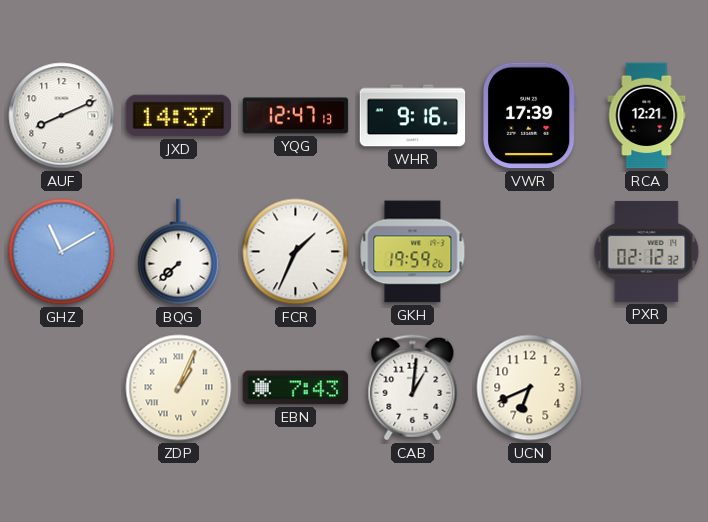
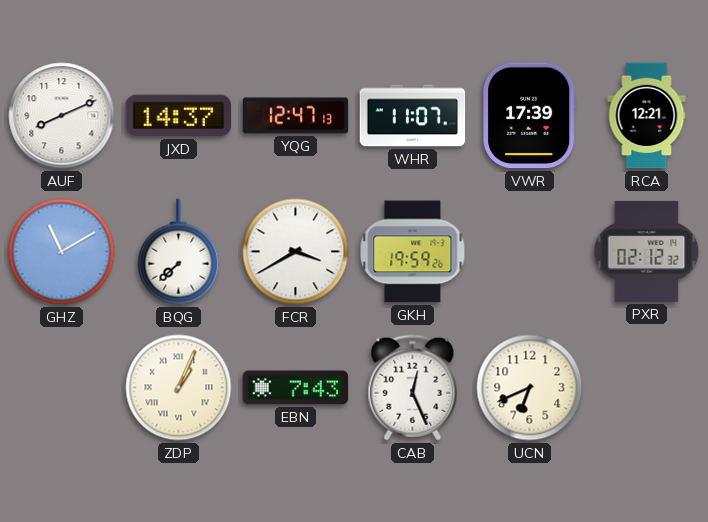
WHR: 9:16 -> 11:07 (413, 116)
FCR: 1:34 -> 3:40 (296, 252)
CAB: 1:01 -> 12:26 (413, 388)
